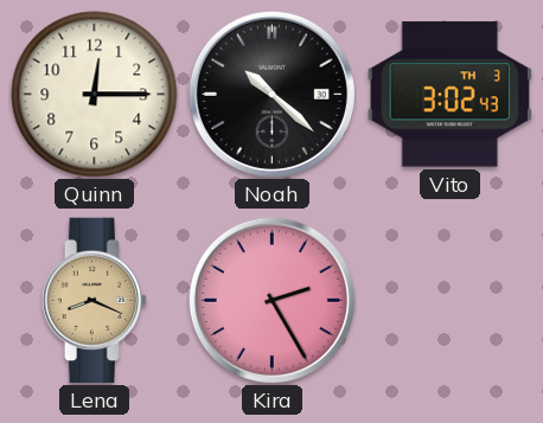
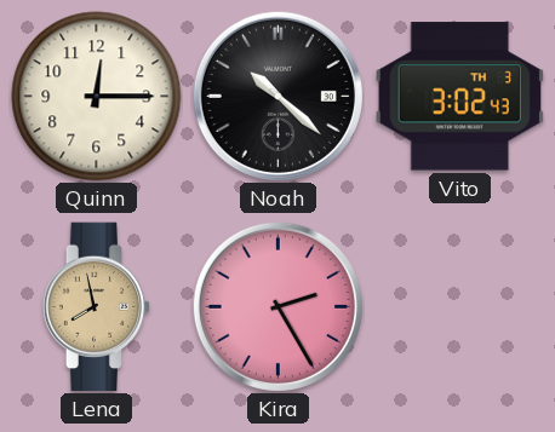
Lena: 8:19 -> 7:58 (97, 307)
